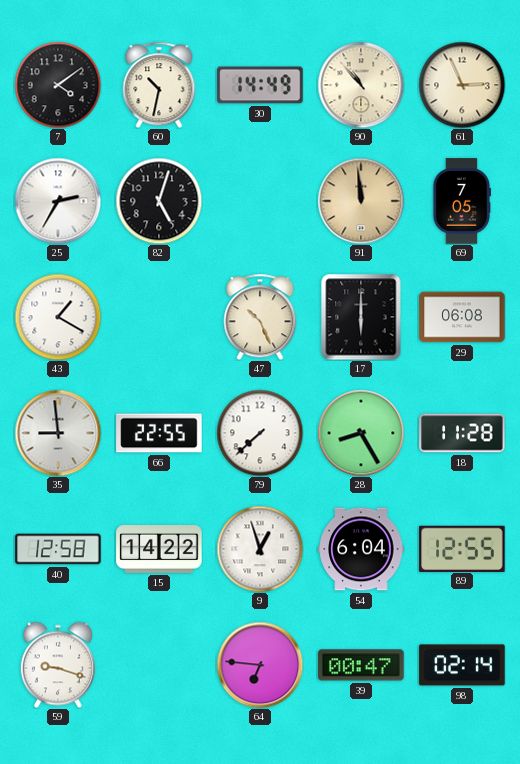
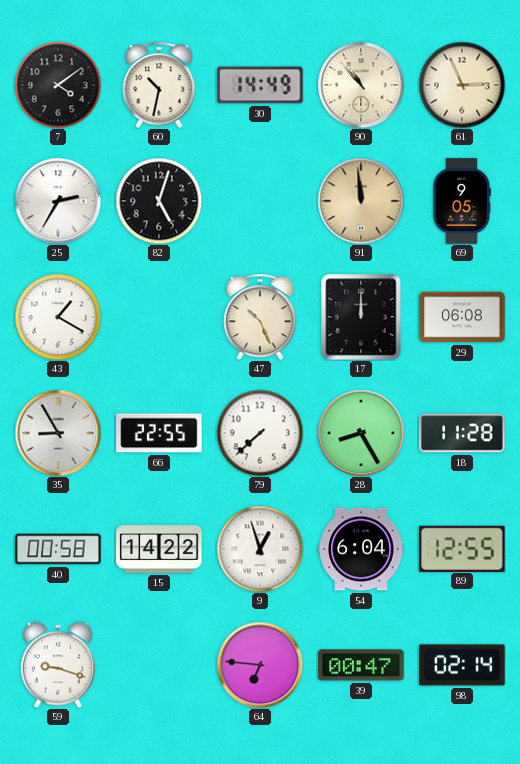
69: 7:05 -> 9:05 (462, 201)
17: 6:00 -> 12:00 (361, 317)
35: 8:59 -> 8:55 (58, 433)
40: 12:58 -> 00:58 (58, 549)
